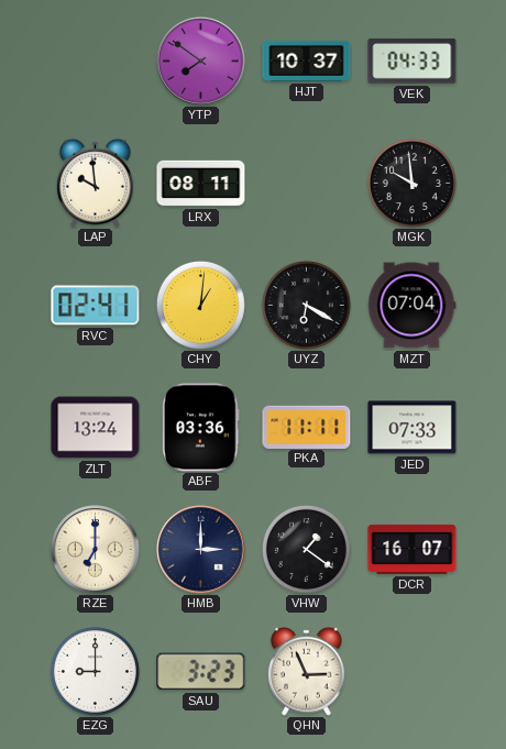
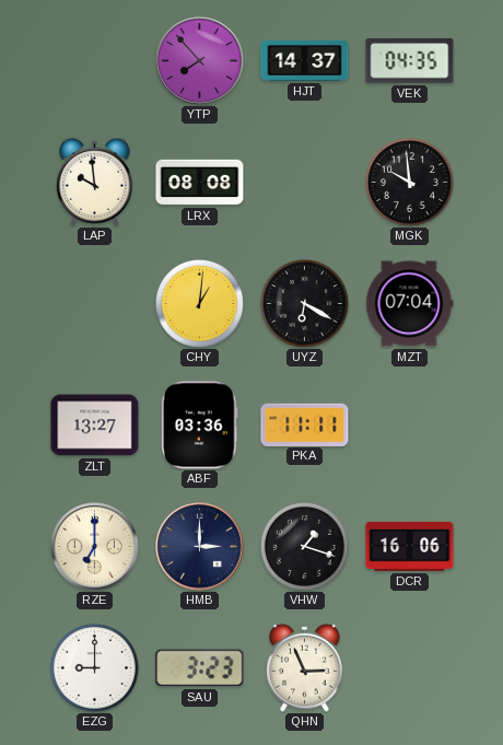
YTP: 7:51 -> 7:53 (200, 61)
HJT: 10:37 -> 14:37 (305, 60)
VEK: 04:33 -> 04:35 (410, 61)
LRX: 08:11 -> 08:08 (200, 183)
RVC: 02:41 -> none (96, 306)
ZLT: 13:24 -> 13:27 (95, 426)
JED: 07:33 -> none (413, 428)
VHW: 1:21 -> 1:18 (304, 546)
DCR: 16:07 -> 16:06 (410, 546)
